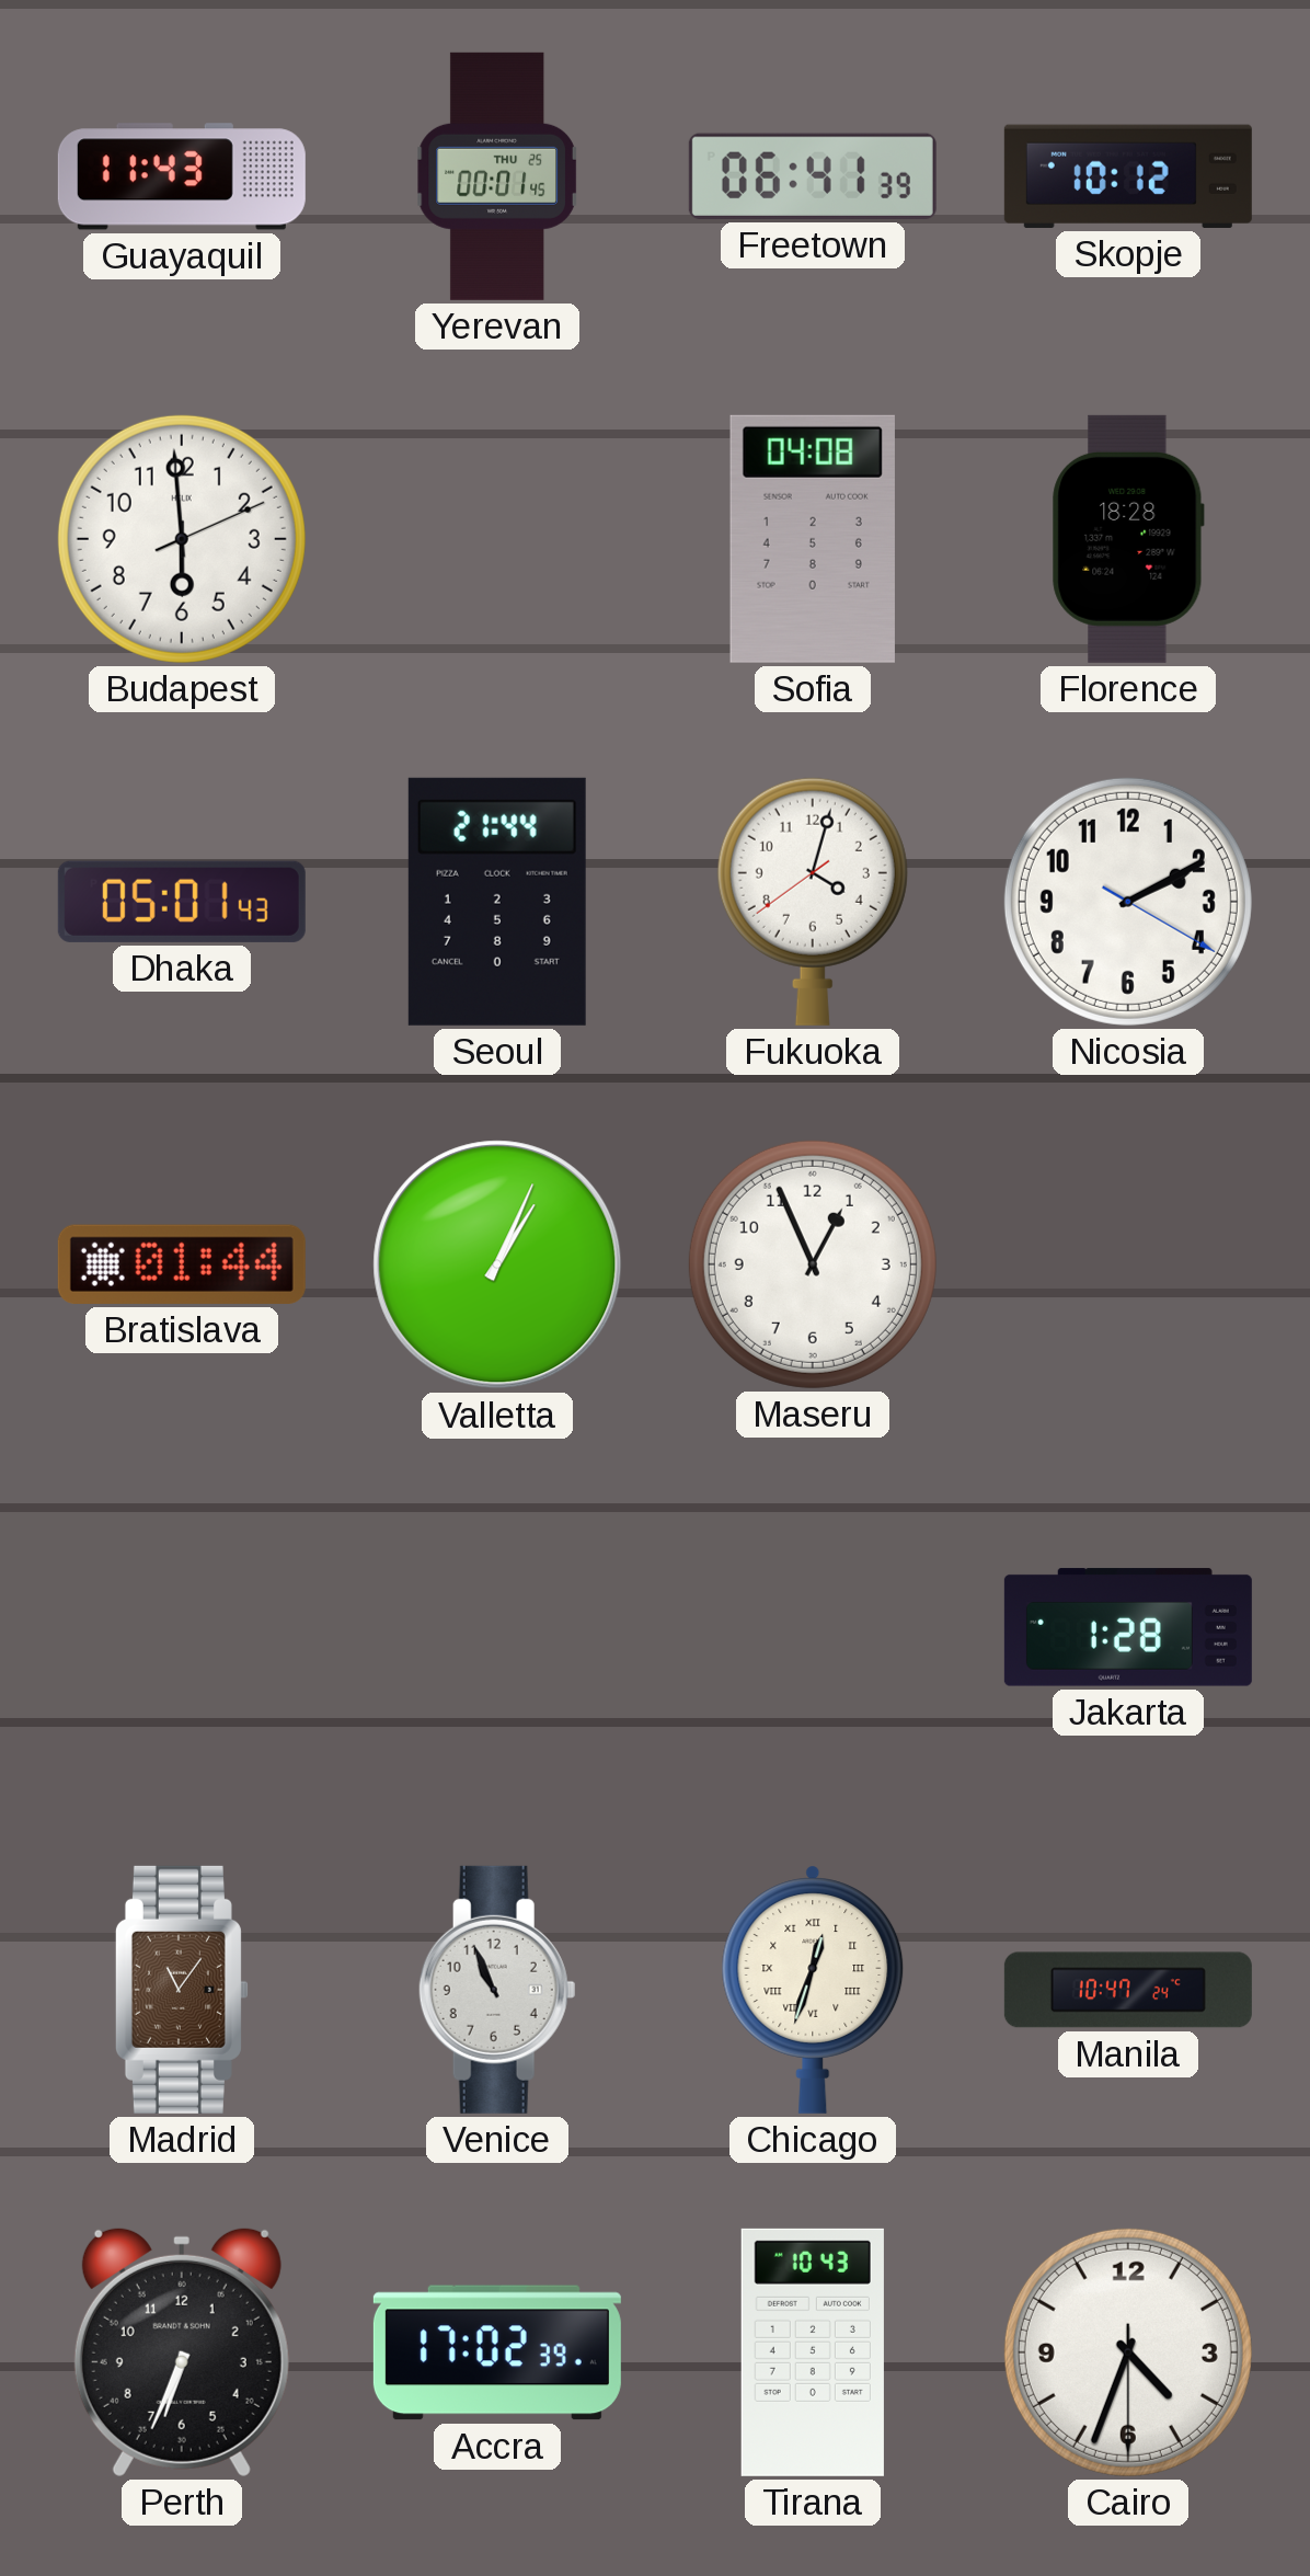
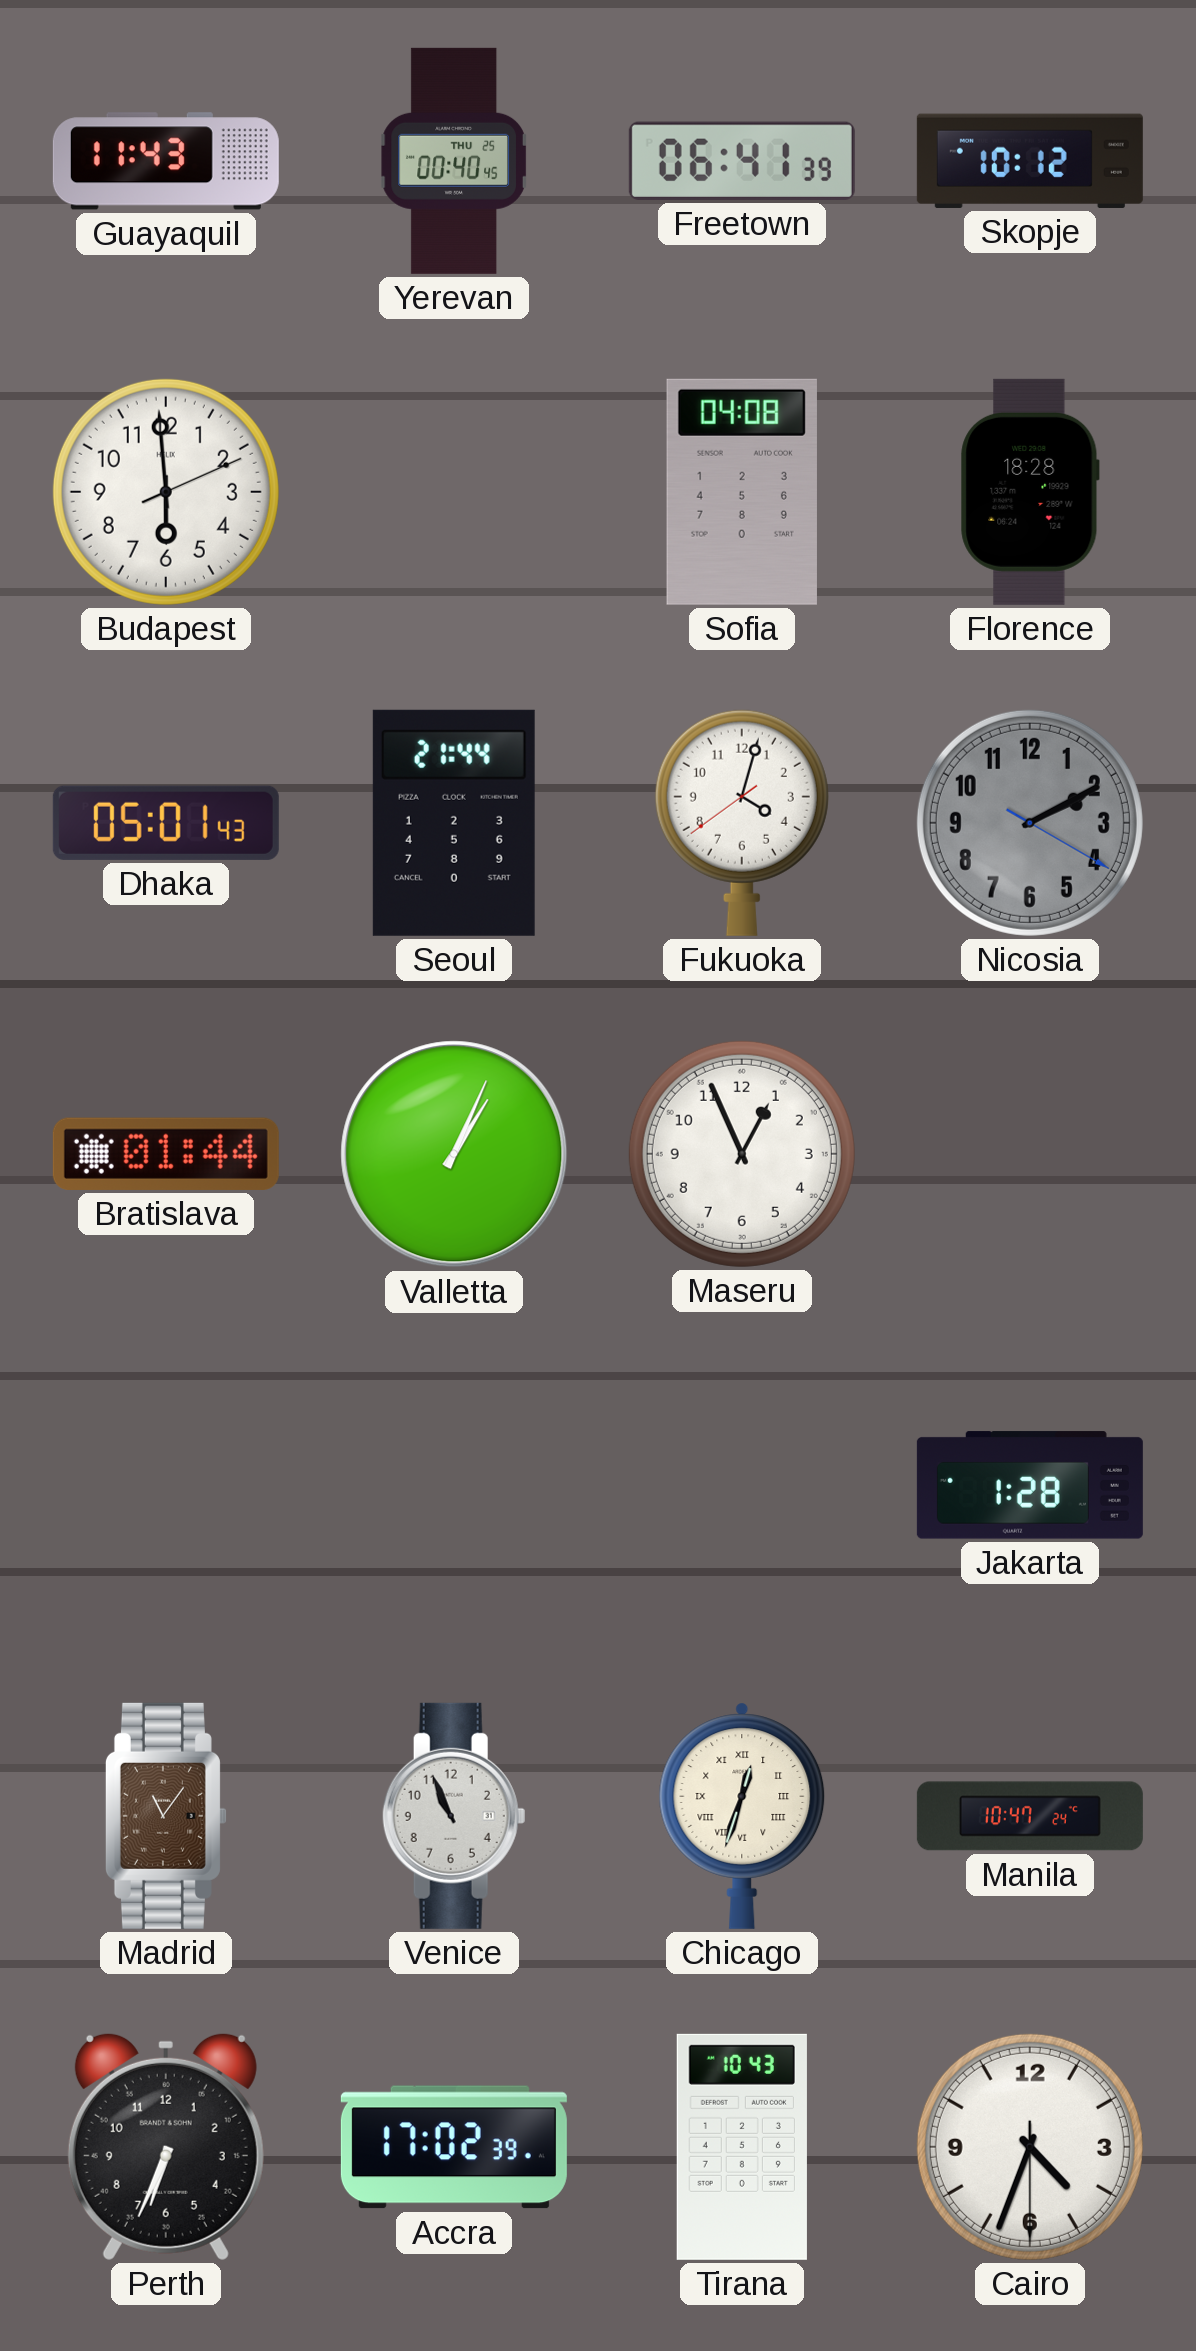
Yerevan: 00:01 -> 00:40 (454, 161)
Nicosia dial: white -> grey (1030, 823)
